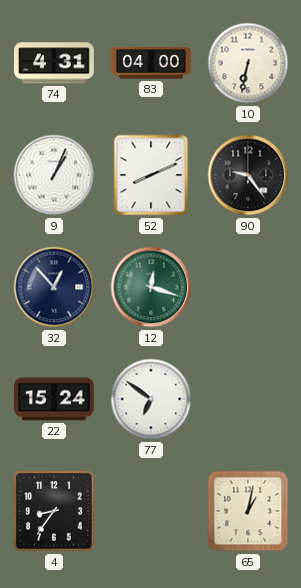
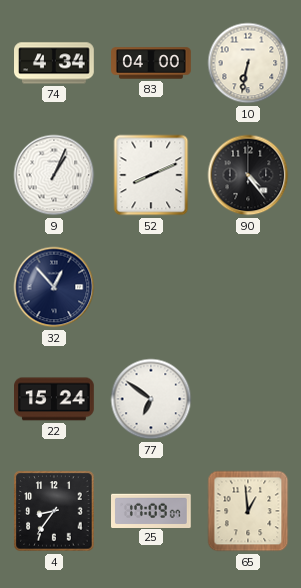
74: 4:31 -> 4:34 (55, 63)
90: 9:24 -> 4:24 (248, 175)
12: 12:18 -> none (151, 287)
25: none -> 17:09 (152, 510)
65: 1:02 -> 12:59 (248, 511)
